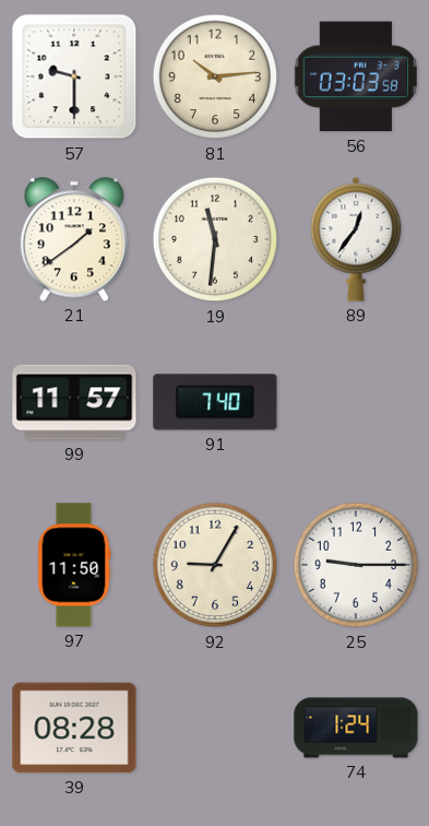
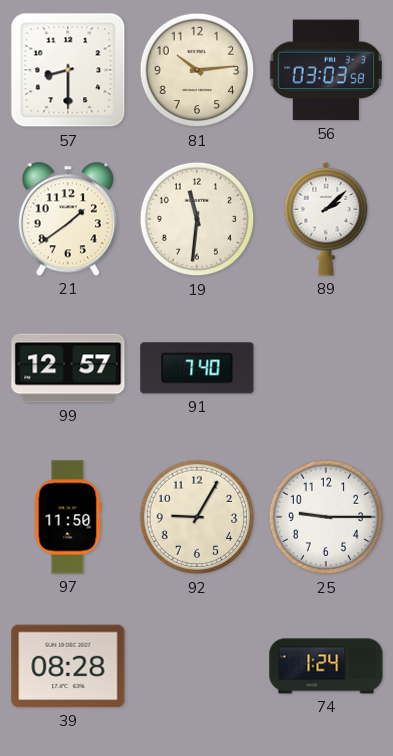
57: 9:30 -> 8:30 (68, 70)
89: 12:36 -> 2:08 (326, 219)
99: 11:57 -> 12:57 (68, 368)
